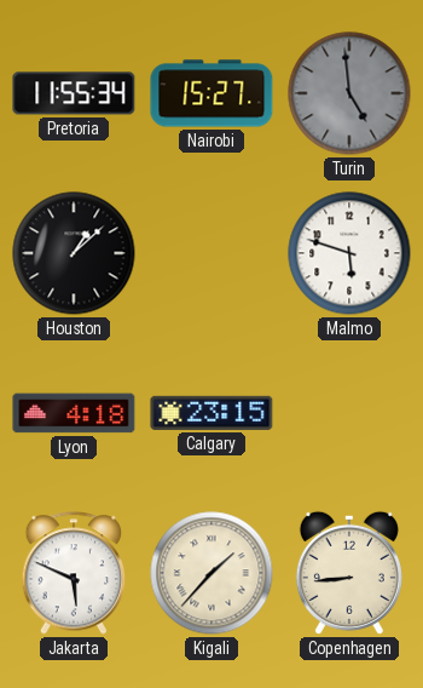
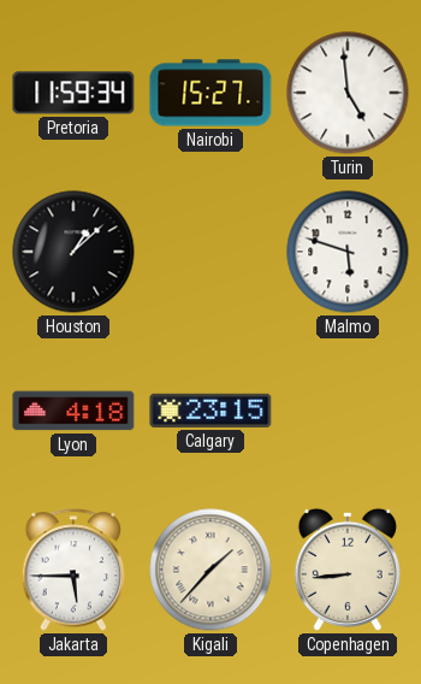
Pretoria: 11:55 -> 11:59 (73, 93)
Turin dial: grey -> white (348, 93)
Jakarta: 5:49 -> 5:45 (73, 570)
